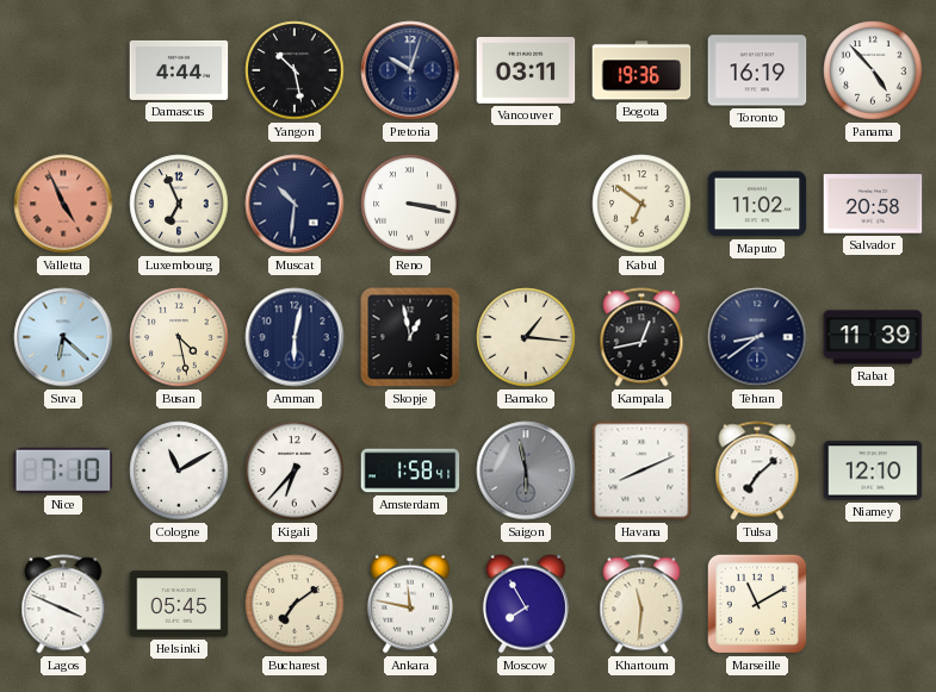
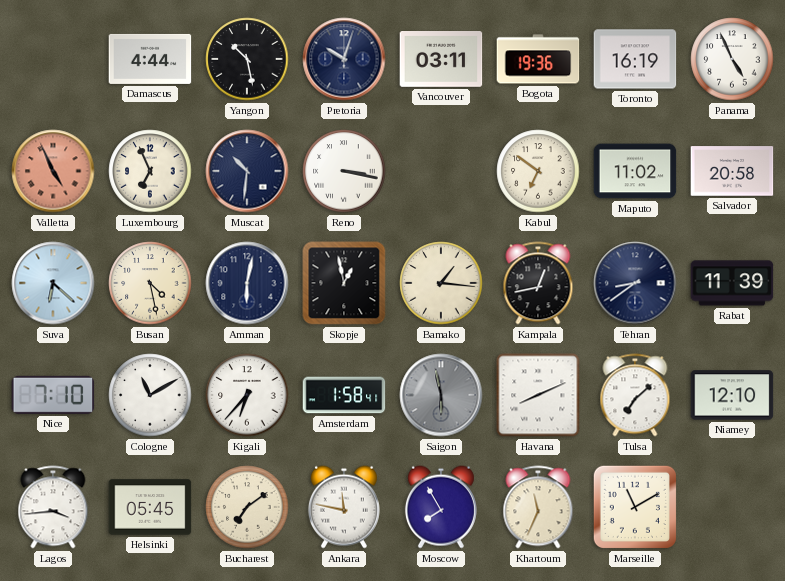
Panama: 4:53 -> 4:56 (732, 59)
Lagos: 3:49 -> 3:44 (53, 507)
Khartoum: 11:31 -> 11:34 (538, 507)
